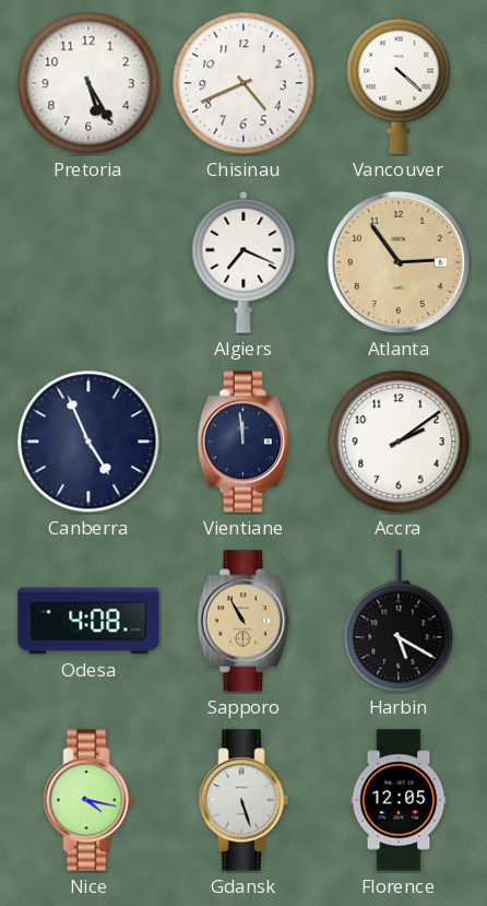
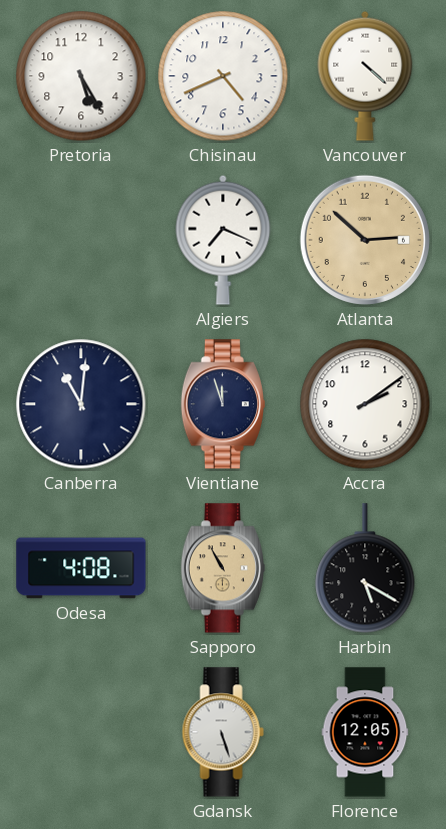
Atlanta: 2:54 -> 2:52 (365, 240)
Canberra: 4:56 -> 11:01 (81, 404)
Vientiane: 11:59 -> 11:57 (223, 404)
Nice: 4:17 -> none (88, 800)
